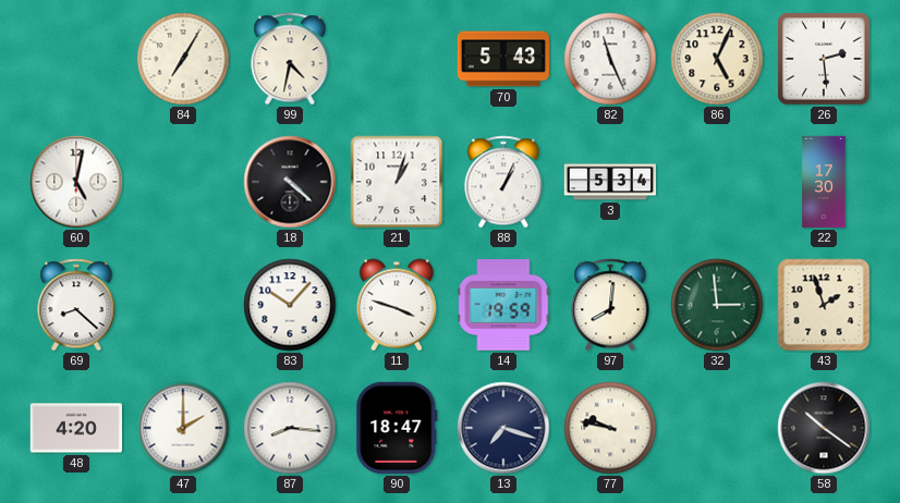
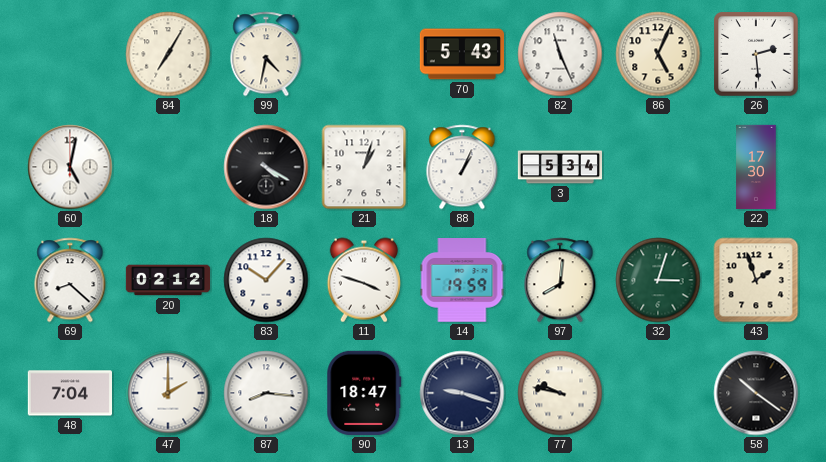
18: 4:22 -> 4:20 (266, 167)
20: none -> 02:12 (168, 280)
32: 2:59 -> 3:03 (658, 280)
48: 4:20 -> 7:04 (69, 393)
13: 7:18 -> 9:18 (462, 393)
